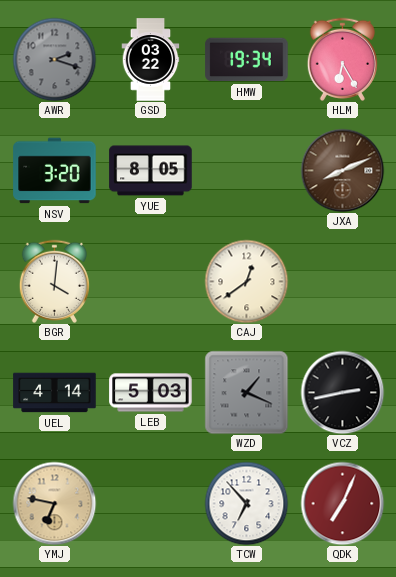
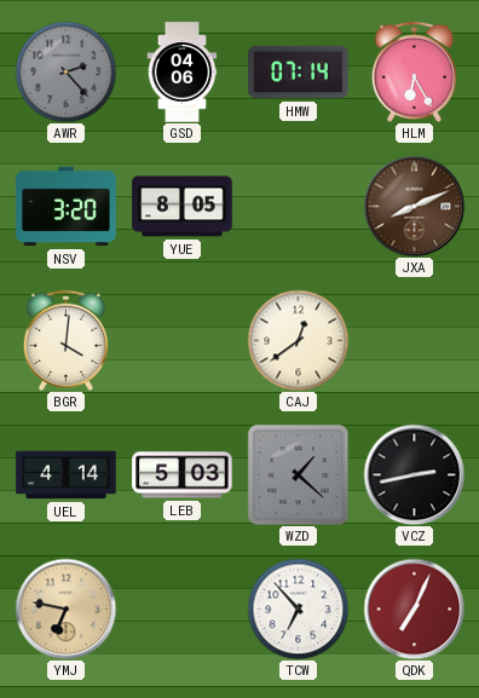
AWR: 2:18 -> 2:23 (65, 71)
GSD: 03:22 -> 04:06 (183, 73)
HMW: 19:34 -> 07:14 (299, 73)
WZD: 1:19 -> 1:22 (298, 474)
